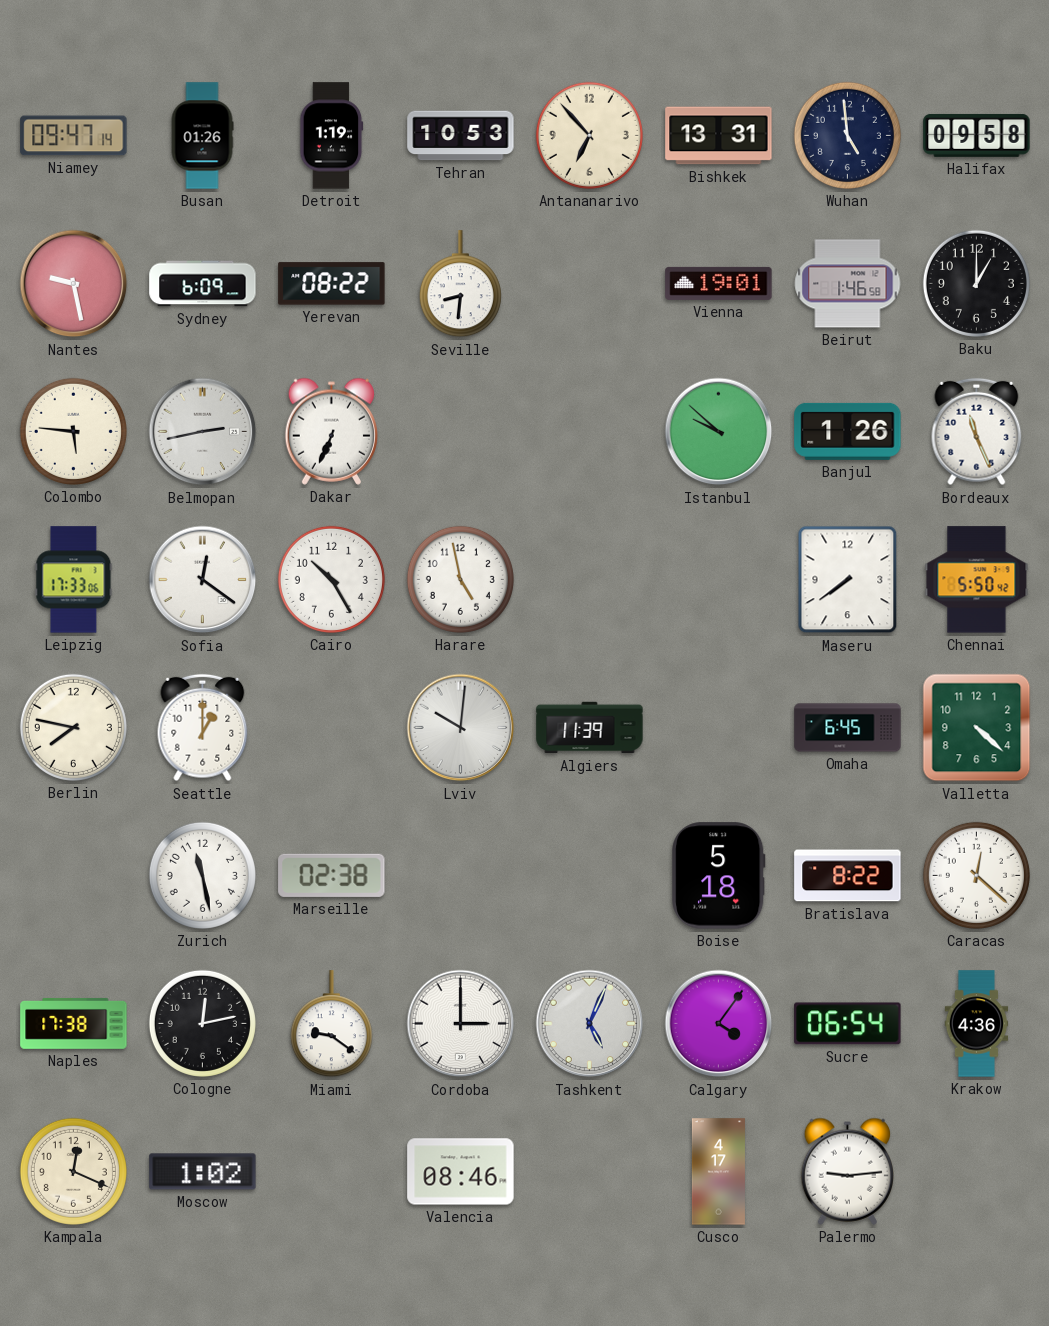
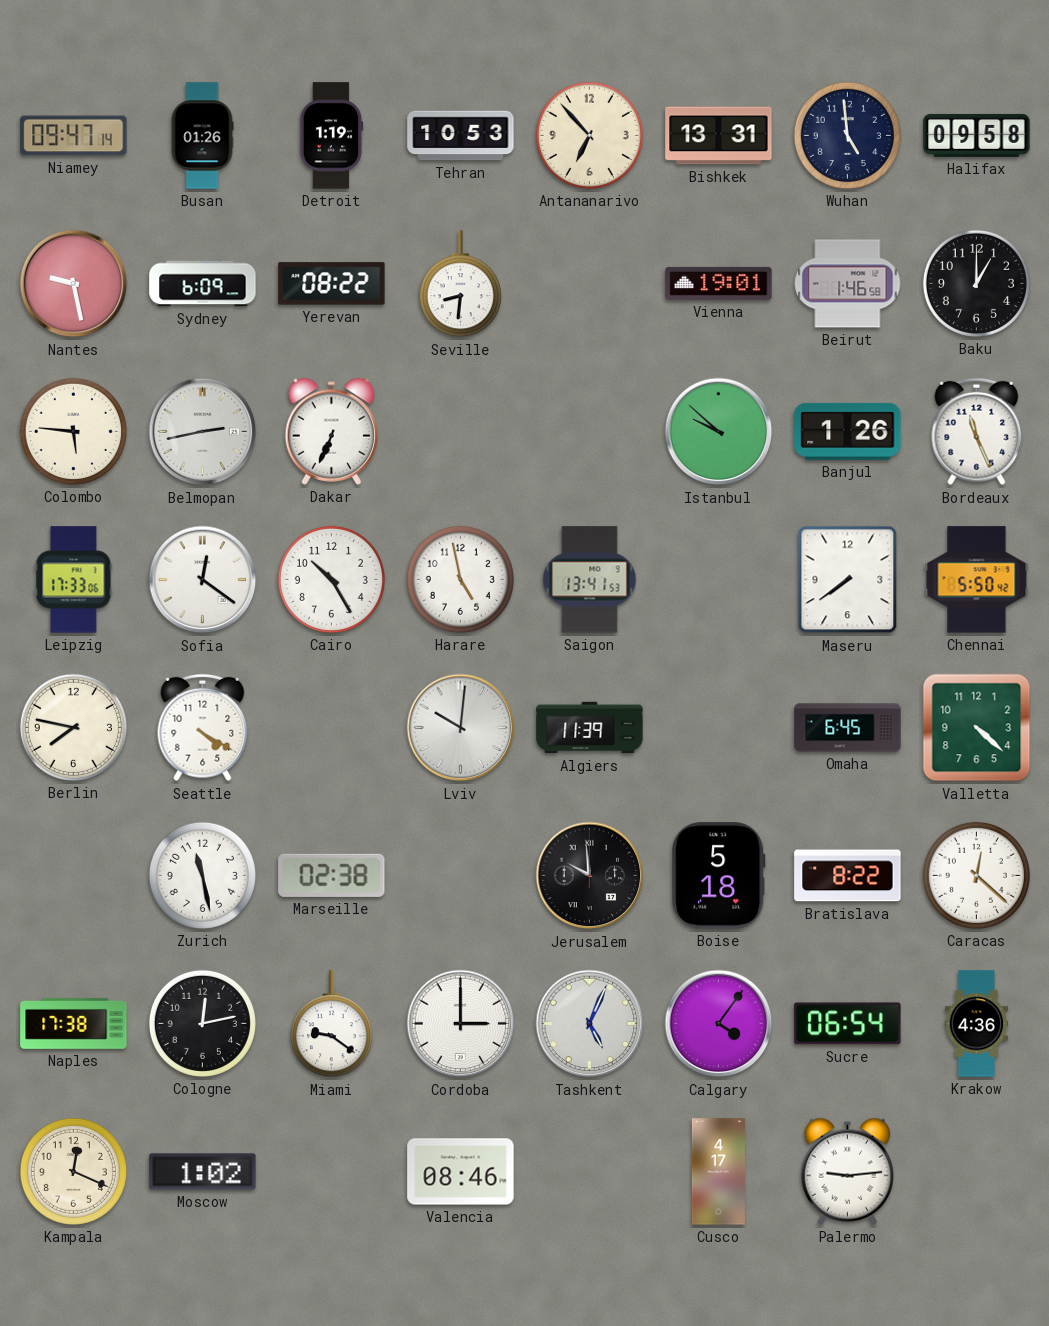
Saigon: none -> 13:41 (590, 580)
Seattle: 1:00 -> 4:20 (203, 728)
Jerusalem: none -> 9:59 (590, 876)
